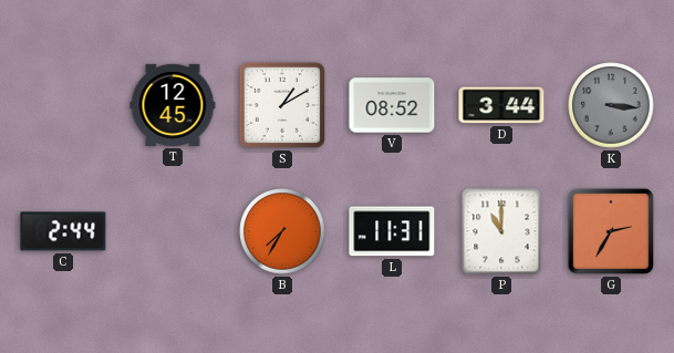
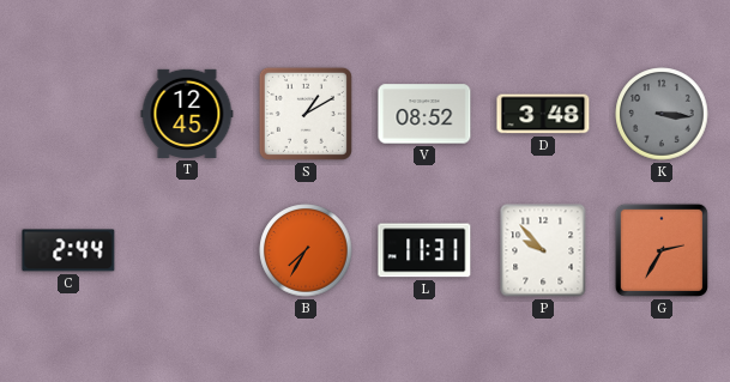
D: 3:44 -> 3:48 (543, 114)
P: 11:00 -> 9:53 (543, 250)
